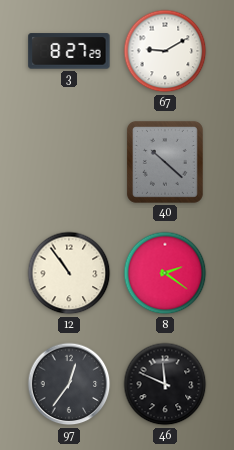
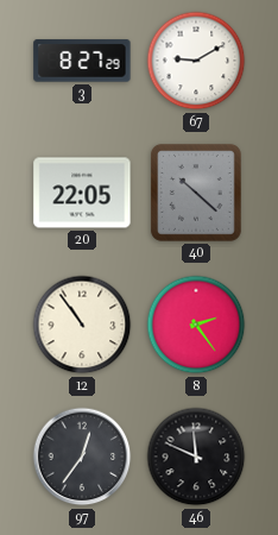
20: none -> 22:05 (82, 193)
8: 2:21 -> 2:24 (196, 325)
